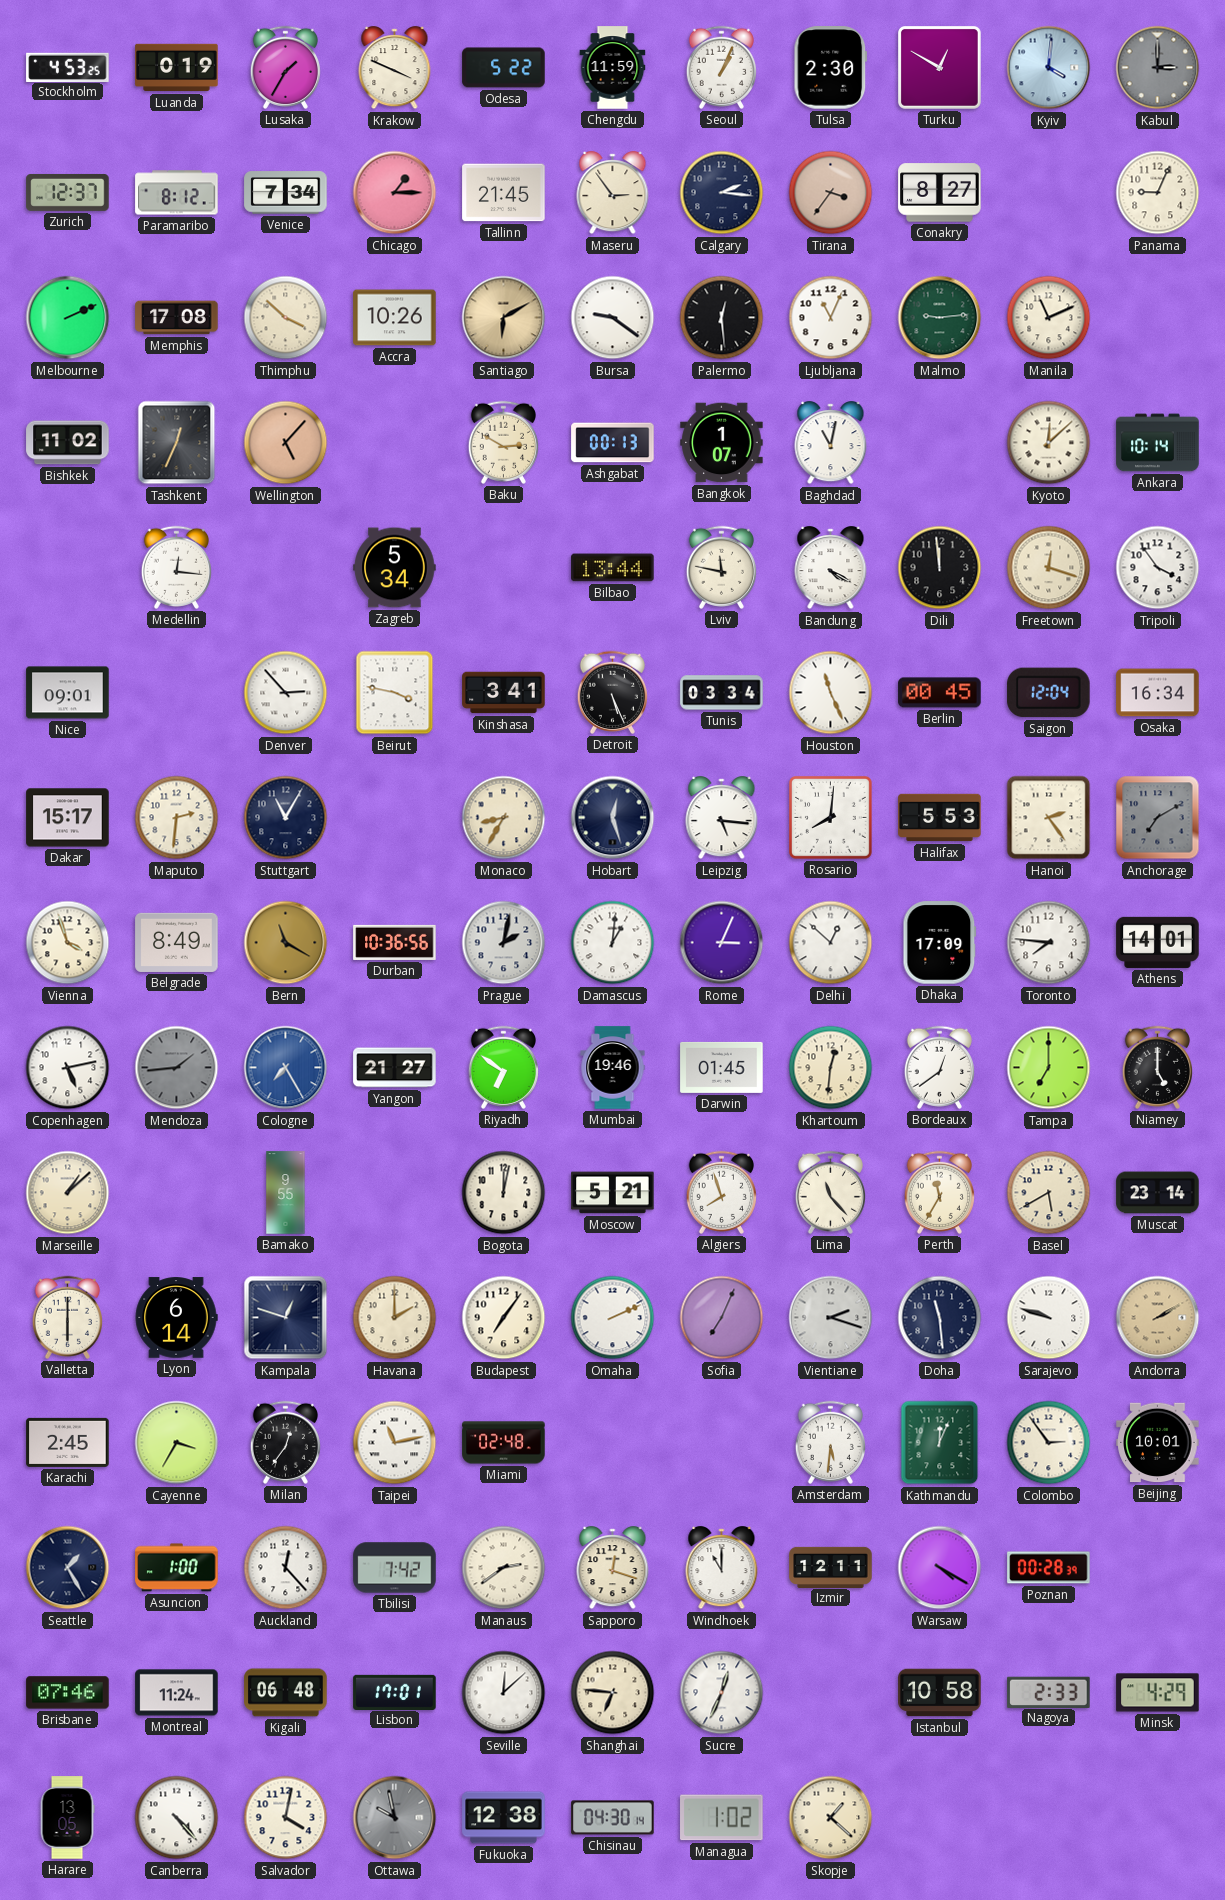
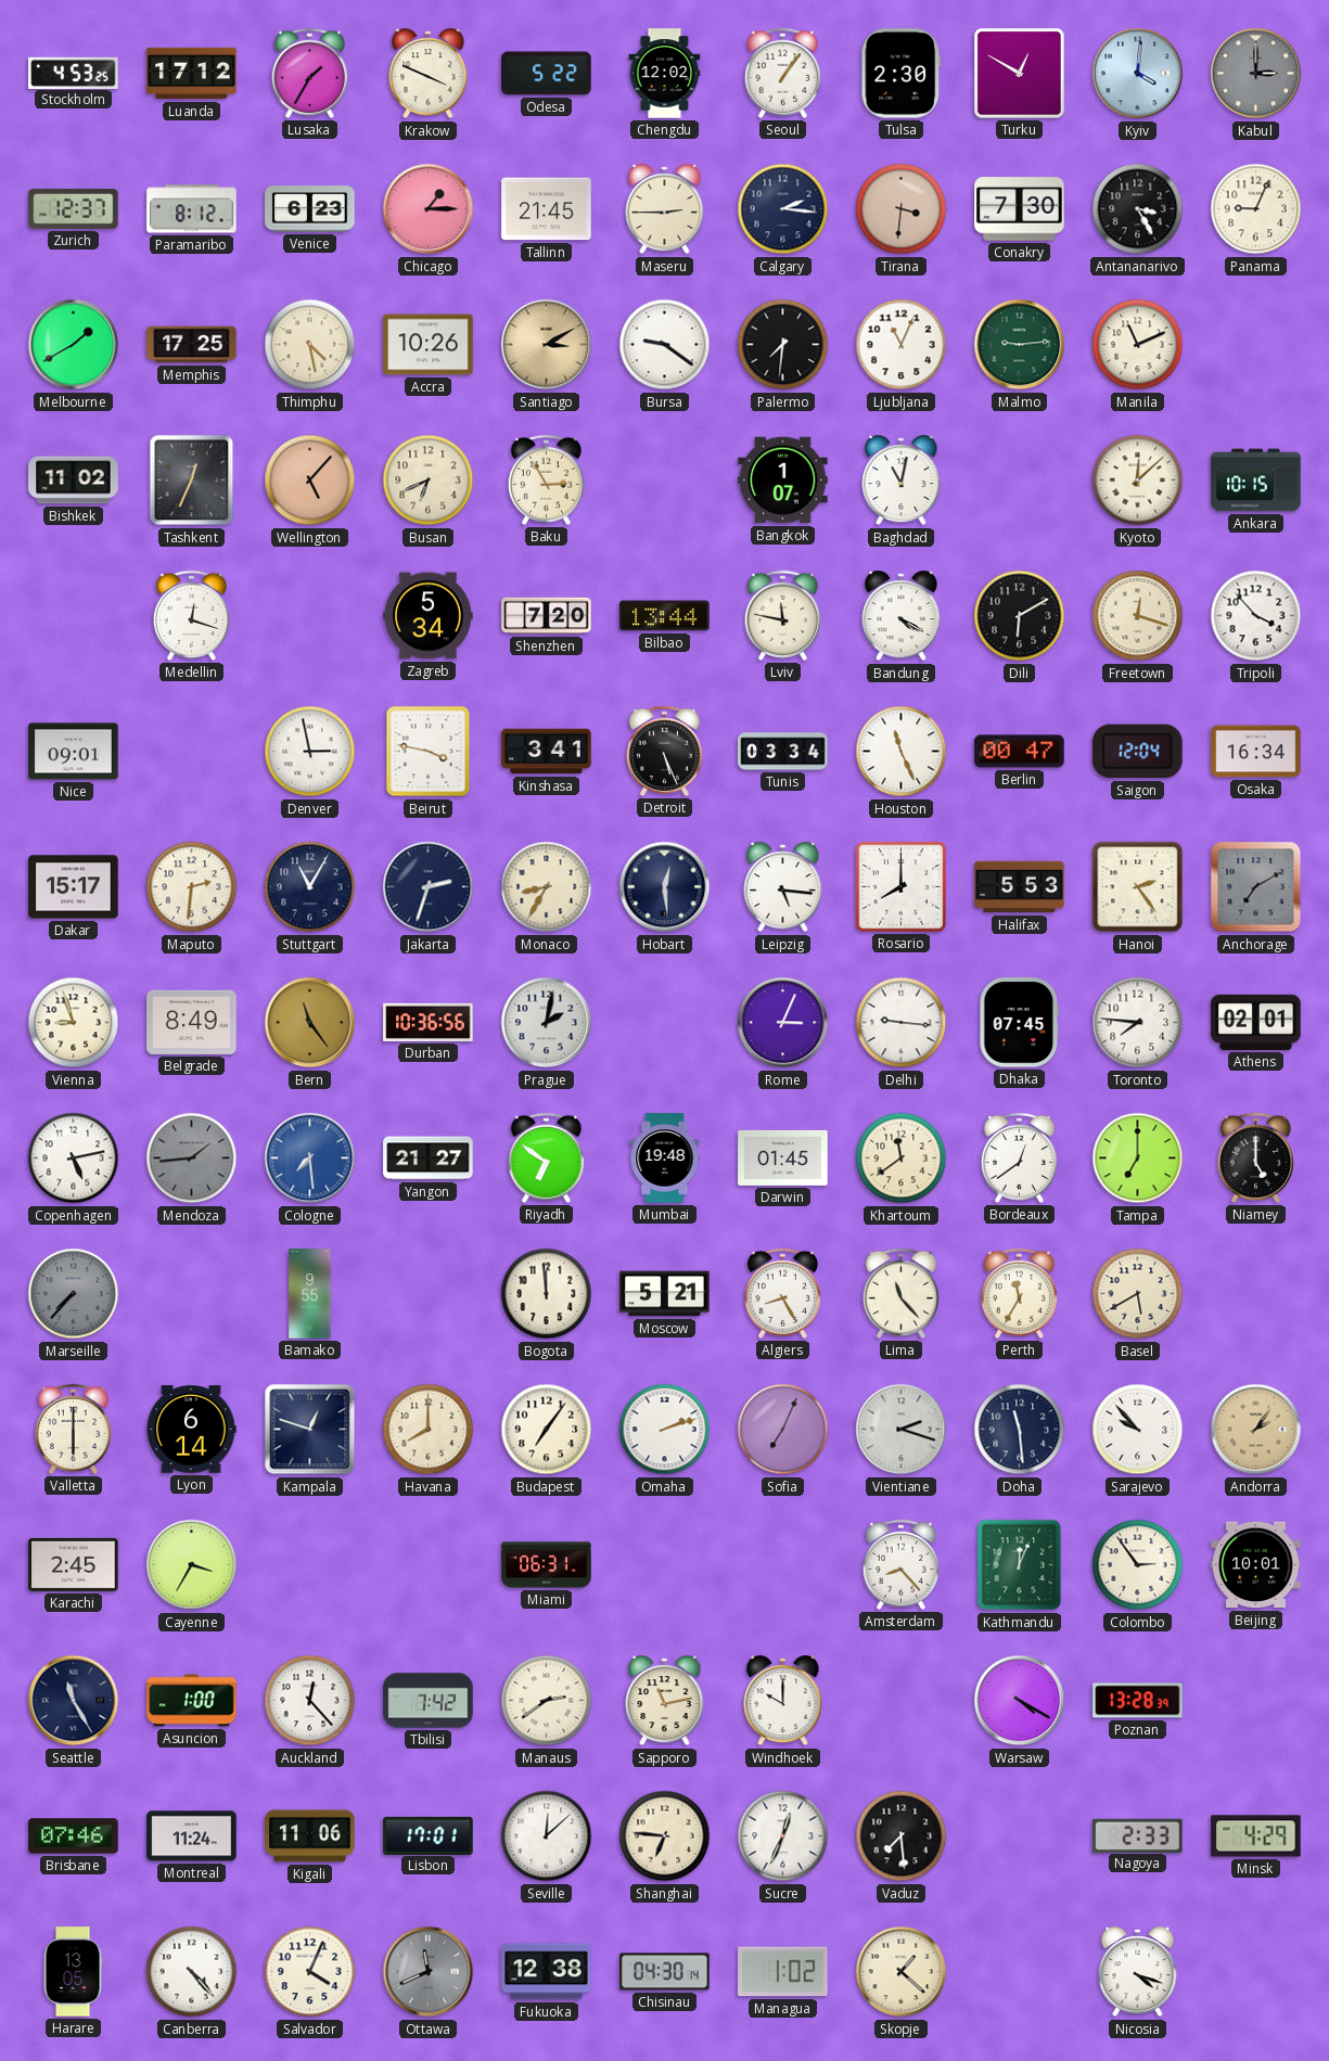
Luanda: 0:19 -> 17:12 (192, 74)
Chengdu: 11:59 -> 12:02 (665, 74)
Seoul: 1:04 -> 1:06 (782, 73)
Venice: 7:34 -> 6:23 (310, 209)
Maseru: 2:54 -> 2:45 (665, 209)
Tirana: 3:36 -> 3:31 (902, 209)
Conakry: 8:27 -> 7:30 (1020, 209)
Antananarivo: none -> 3:25 (1138, 209)
Melbourne: 2:11 -> 1:40 (74, 345)
Memphis: 17:08 -> 17:25 (192, 345)
Thimphu: 3:52 -> 4:28 (310, 345)
Santiago: 6:10 -> 3:10 (547, 345)
Palermo: 12:29 -> 7:31 (783, 345)
Busan: none -> 6:41 (429, 481)
Baku: 2:50 -> 2:55 (546, 479)
Ashgabat: 00:13 -> none (613, 443)
Ankara: 10:14 -> 10:15 (1256, 481)
Medellin: 12:16 -> 12:18 (191, 615)
Shenzhen: none -> 7:20 (547, 616)
Dili: 11:59 -> 6:10 (1020, 616)
Tripoli: 3:54 -> 3:53 (1256, 616)
Denver: 2:53 -> 2:58 (310, 752)
Berlin: 00:45 -> 00:47 (1020, 752)
Jakarta: none -> 2:33 (429, 887)
Hobart: 12:27 -> 12:29 (665, 887)
Rosario: 8:01 -> 8:00 (902, 887)
Vienna: 3:57 -> 8:57 (74, 1023)
Bern: 11:20 -> 11:24 (310, 1023)
Damascus: 1:01 -> none (613, 943)
Delhi: 12:52 -> 9:16 (902, 1023)
Dhaka: 17:09 -> 07:45 (1020, 1023)
Athens: 14:01 -> 02:01 (1256, 1022)
Cologne: 7:25 -> 7:29 (310, 1158)
Mumbai: 19:46 -> 19:48 (665, 1158)
Khartoum: 12:31 -> 11:39 (902, 1158)
Marseille: 1:08 -> 7:37 (74, 1294)
Marseille dial: cream -> grey (74, 1294)
Bogota: 12:02 -> 11:59 (547, 1294)
Algiers: 7:57 -> 8:25 (782, 1293)
Muscat: 23:14 -> none (1158, 1193)
Havana: 2:00 -> 8:00 (429, 1430)
Omaha: 2:11 -> 2:12 (665, 1430)
Sarajevo: 9:48 -> 9:53 (1138, 1430)
Andorra: 2:10 -> 2:06 (1256, 1430)
Milan: 12:36 -> none (285, 1442)
Taipei: 11:13 -> none (395, 1443)
Miami: 02:48 -> 06:31 (547, 1565)
Amsterdam: 5:31 -> 8:23 (900, 1564)
Seattle: 1:25 -> 11:25 (74, 1701)
Sapporo: 12:18 -> 11:13 (665, 1701)
Windhoek: 11:00 -> 10:00 (783, 1701)
Izmir: 12:11 -> none (831, 1567)
Poznan: 00:28 -> 13:28 (1138, 1701)
Kigali: 06:48 -> 11:06 (310, 1836)
Vaduz: none -> 7:29 (902, 1836)
Istanbul: 10:58 -> none (940, 1693)
Salvador: 4:02 -> 4:04 (310, 1972)
Ottawa: 9:58 -> 11:41 (429, 1972)
Nicosia: none -> 4:18 (1138, 1972)
